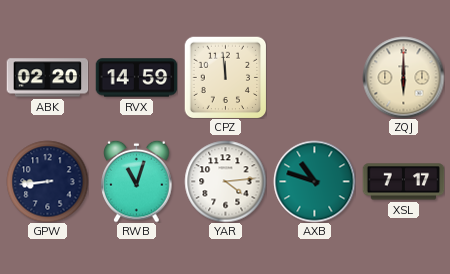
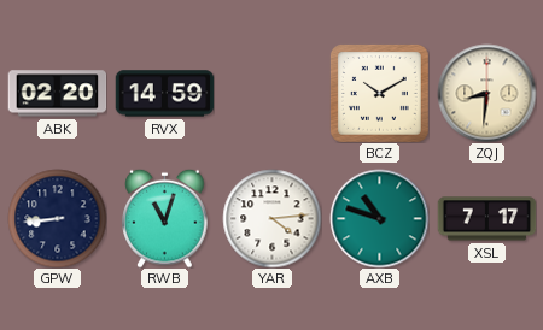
CPZ: 11:59 -> none (225, 77)
BCZ: none -> 10:10 (379, 93)
ZQJ: 6:00 -> 8:31 (486, 93)
